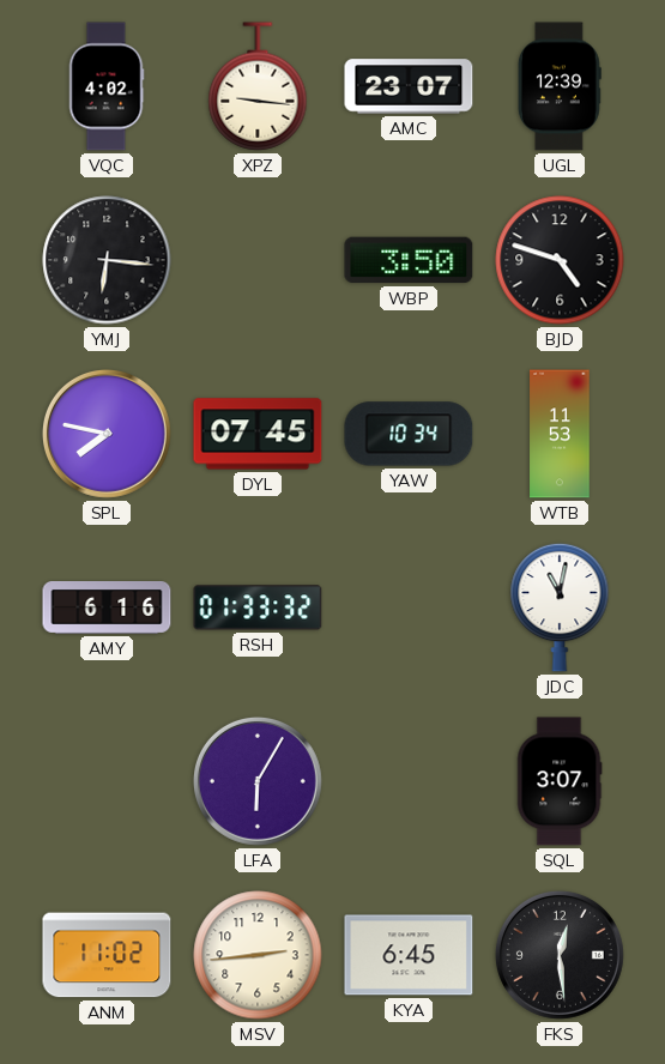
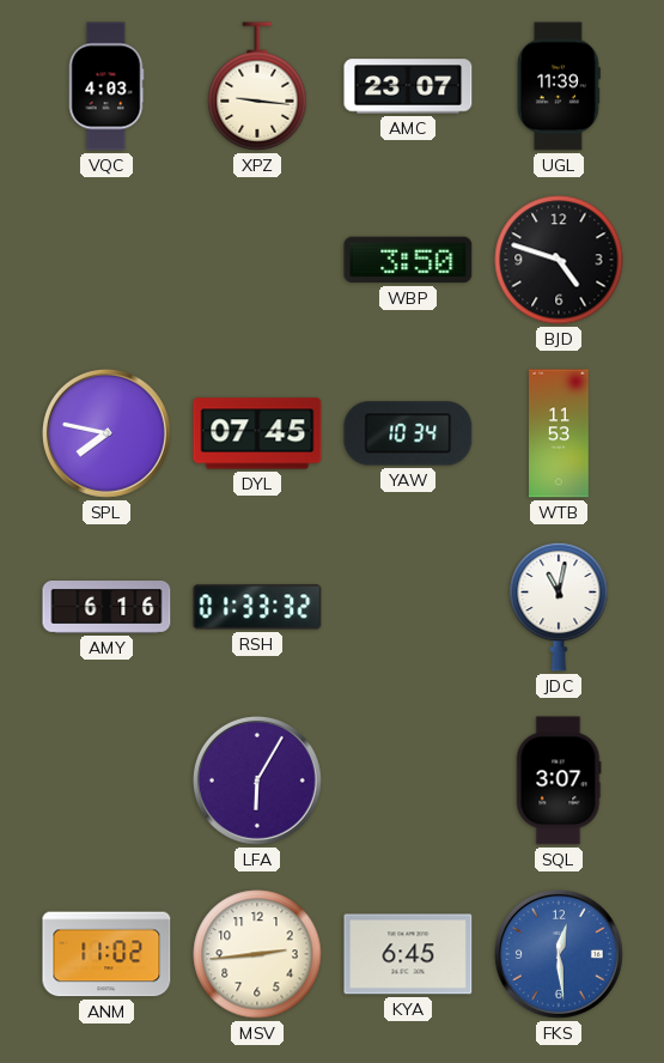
VQC: 4:02 -> 4:03 (106, 86)
UGL: 12:39 -> 11:39 (559, 86)
YMJ: 6:16 -> none (107, 260)
FKS dial: black -> blue (559, 954)
